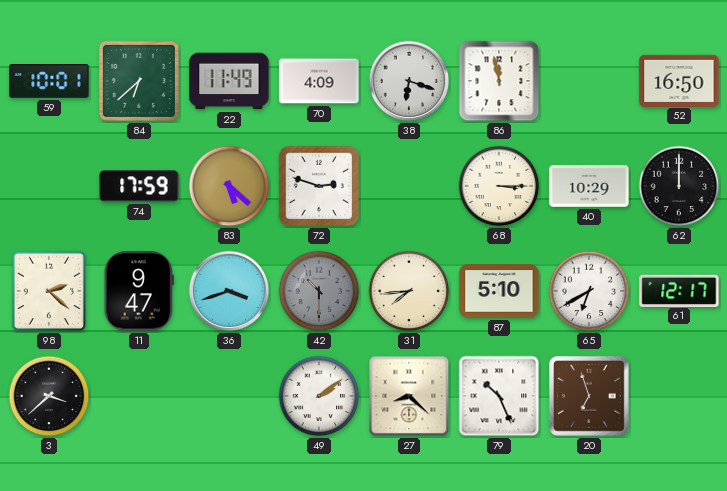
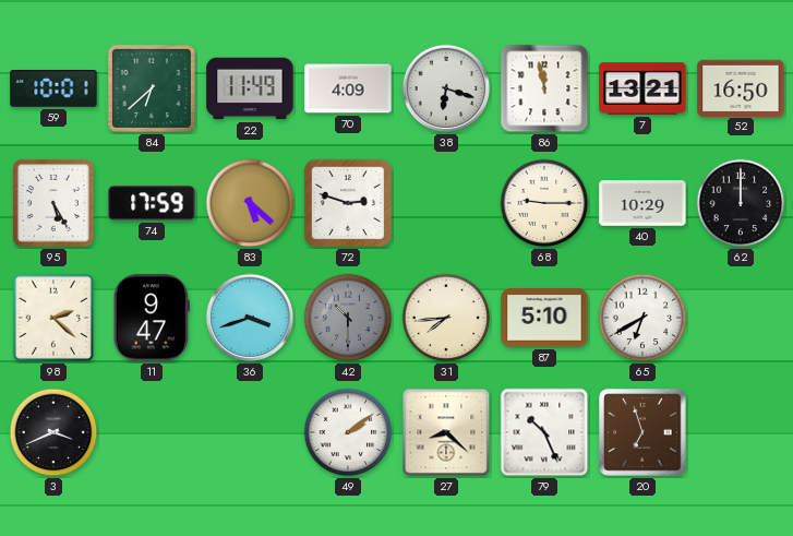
7: none -> 13:21 (642, 88)
95: none -> 5:25 (53, 203)
68: 3:15 -> 9:15 (544, 203)
61: 12:17 -> none (679, 290)
3: 3:38 -> 3:41 (53, 432)
